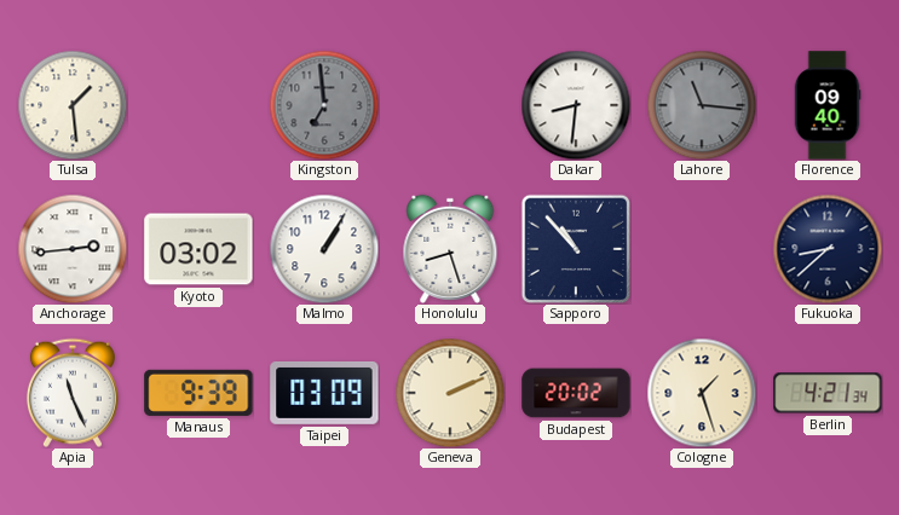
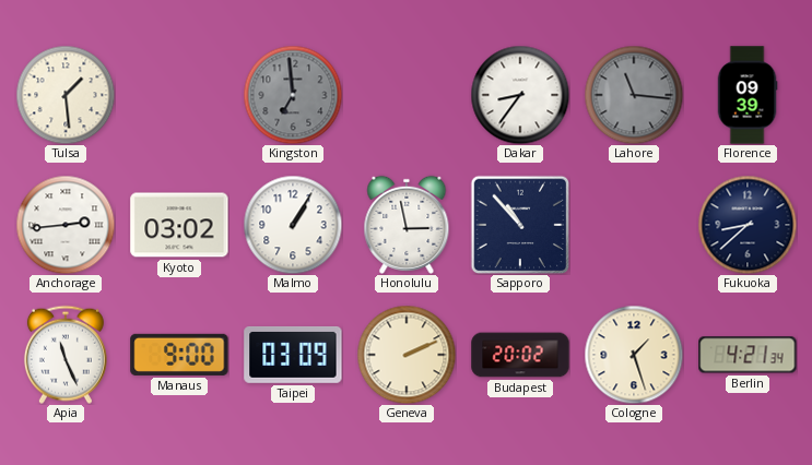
Dakar: 8:31 -> 8:36 (520, 95)
Florence: 09:40 -> 09:39 (748, 95)
Honolulu: 8:27 -> 2:58 (407, 225)
Manaus: 9:39 -> 9:00 (179, 355)
